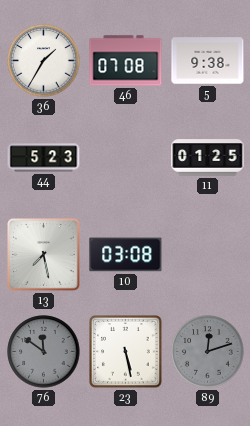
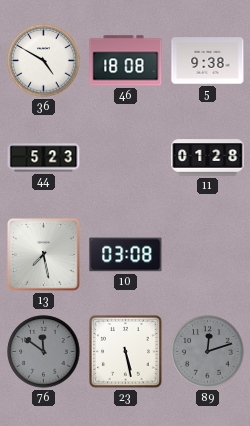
36: 1:35 -> 4:50 (44, 61)
46: 07:08 -> 18:08 (126, 61)
11: 01:25 -> 01:28 (208, 158)
